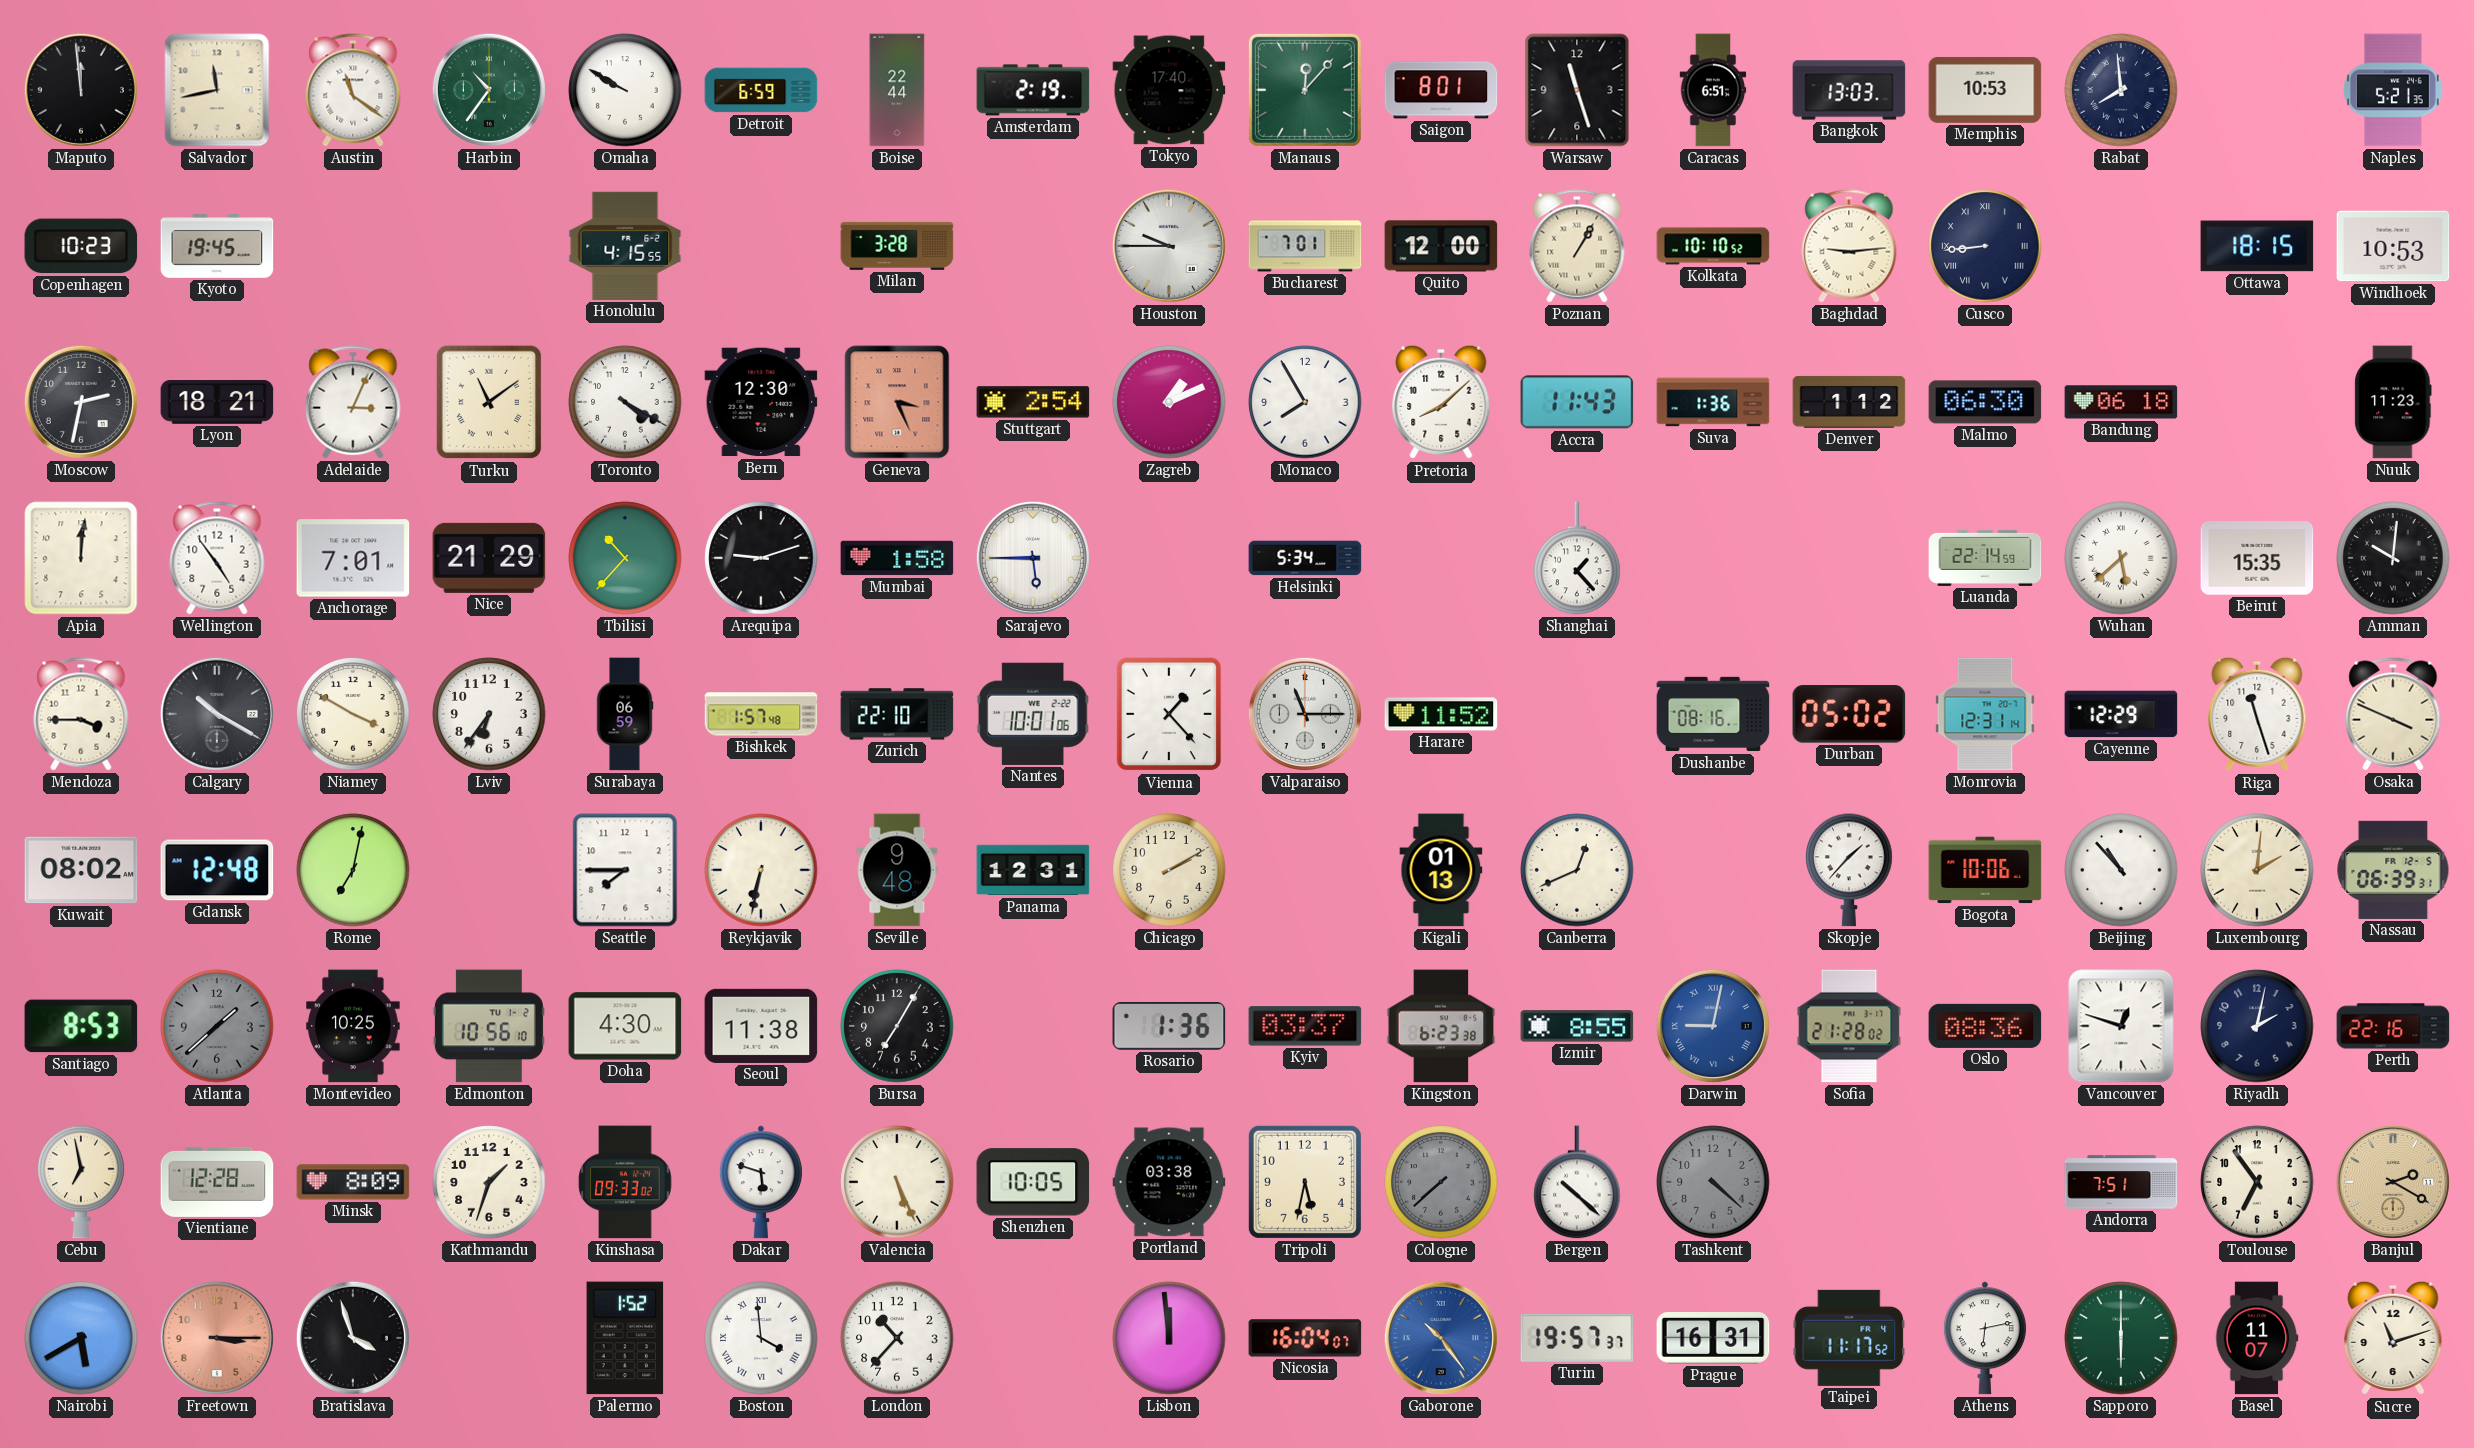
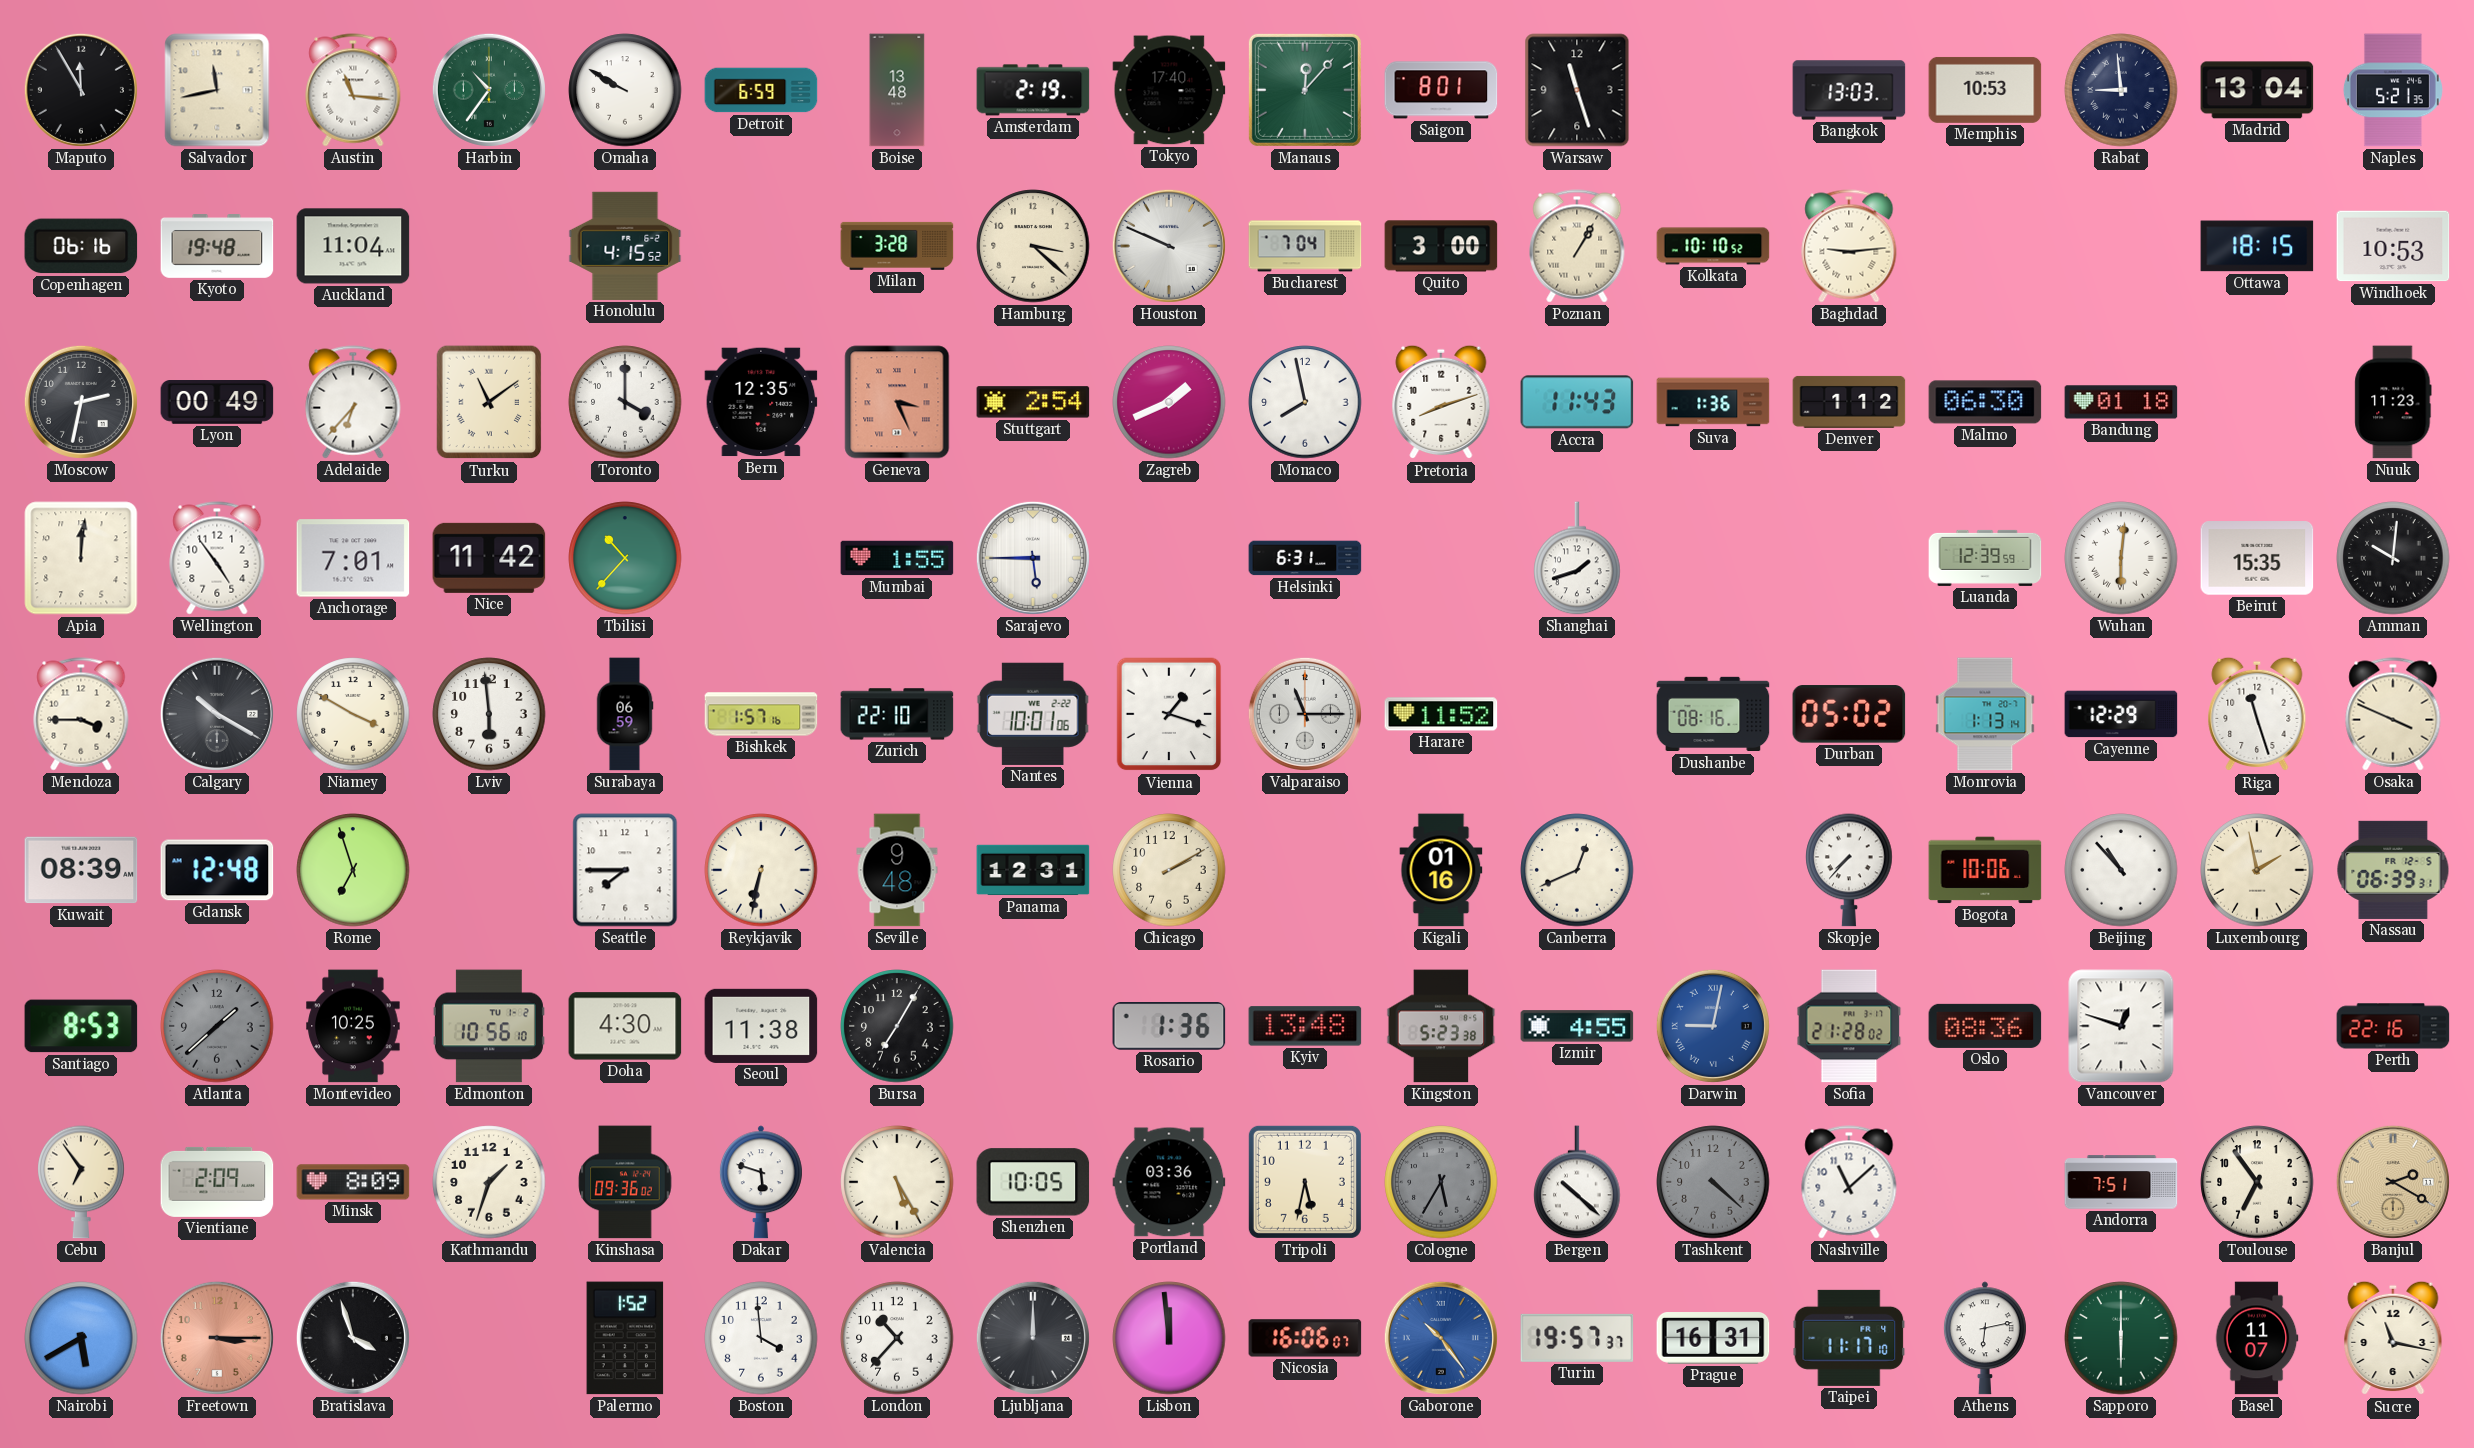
Maputo: 11:59 -> 11:55 (81, 90)
Austin: 11:21 -> 11:16 (353, 90)
Boise: 22:44 -> 13:48 (897, 90)
Caracas: 6:51 -> none (1713, 90)
Rabat: 7:59 -> 8:59 (2121, 90)
Madrid: none -> 13:04 (2257, 90)
Copenhagen: 10:23 -> 06:16 (81, 246)
Kyoto: 19:45 -> 19:48 (217, 246)
Auckland: none -> 11:04 (353, 246)
Honolulu: 4:15:55 -> 4:15:52 (625, 246)
Hamburg: none -> 3:22 (1033, 246)
Houston: 9:45 -> 9:49 (1169, 246)
Bucharest: 7:01 -> 7:04 (1305, 246)
Quito: 12:00 -> 3:00 (1441, 246)
Cusco: 8:44 -> none (1985, 246)
Lyon: 18:21 -> 00:49 (217, 403)
Adelaide: 3:04 -> 6:37 (353, 402)
Toronto: 4:20 -> 4:00 (625, 402)
Bern: 12:30 -> 12:35 (761, 402)
Zagreb: 1:11 -> 1:41 (1169, 402)
Monaco: 7:55 -> 7:58 (1305, 402)
Pretoria: 8:08 -> 8:12 (1441, 402)
Bandung: 06:18 -> 01:18 (2121, 402)
Nice: 21:29 -> 11:42 (489, 558)
Arequipa: 9:12 -> none (761, 558)
Mumbai: 1:58 -> 1:55 (897, 558)
Helsinki: 5:34 -> 6:31 (1305, 558)
Shanghai: 1:23 -> 1:42 (1577, 558)
Luanda: 22:14 -> 12:39 (1985, 558)
Wuhan: 5:38 -> 6:01 (2121, 558)
Lviv: 6:36 -> 5:59 (489, 714)
Bishkek: 1:57:48 -> 1:57:16 (761, 714)
Vienna: 1:23 -> 1:18 (1169, 714)
Monrovia: 12:31 -> 1:13 (1985, 714)
Kuwait: 08:02 -> 08:39 (81, 870)
Rome: 7:02 -> 6:57 (353, 870)
Kigali: 01:13 -> 01:16 (1441, 870)
Skopje: 1:37 -> 7:37 (1849, 870)
Luxembourg: 2:01 -> 1:58 (2257, 870)
Kyiv: 03:37 -> 13:48 (1305, 1026)
Kingston: 6:23 -> 5:23 (1441, 1026)
Izmir: 8:55 -> 4:55 (1577, 1026)
Riyadh: 2:02 -> none (2257, 1026)
Cebu: 6:58 -> 6:54 (81, 1182)
Vientiane: 12:28 -> 2:09 (217, 1182)
Kinshasa: 09:33 -> 09:36 (625, 1182)
Valencia: 5:26 -> 5:25 (897, 1182)
Portland: 03:38 -> 03:36 (1169, 1182)
Cologne: 7:38 -> 5:35 (1441, 1182)
Nashville: none -> 11:08 (1849, 1182)
Boston numerals: Roman -> Arabic (761, 1338)
Ljubljana: none -> 12:00 (1033, 1338)
Nicosia: 16:04 -> 16:06 (1305, 1338)
Taipei: 11:17:52 -> 11:17:10 (1849, 1338)
Sucre: 11:12 -> 11:17 (2393, 1338)
